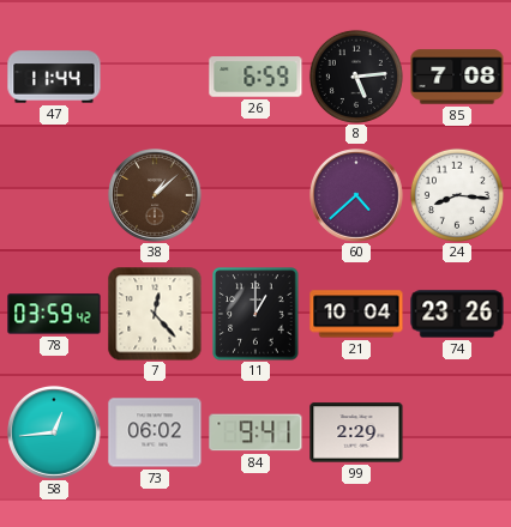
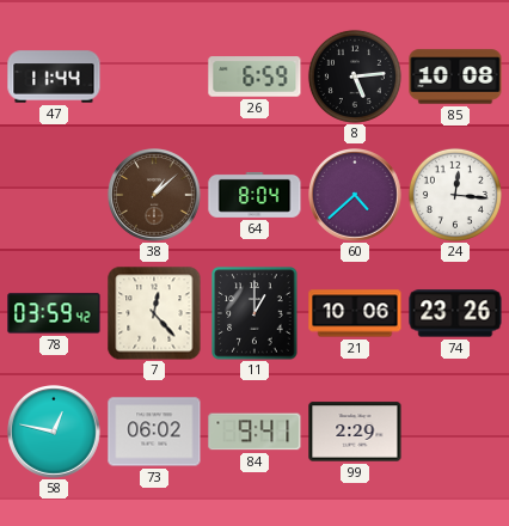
85: 7:08 -> 10:08 (455, 77)
64: none -> 8:04 (254, 195)
24: 8:16 -> 12:16 (455, 195)
21: 10:04 -> 10:06 (355, 313)
58: 12:44 -> 12:47 (54, 432)
